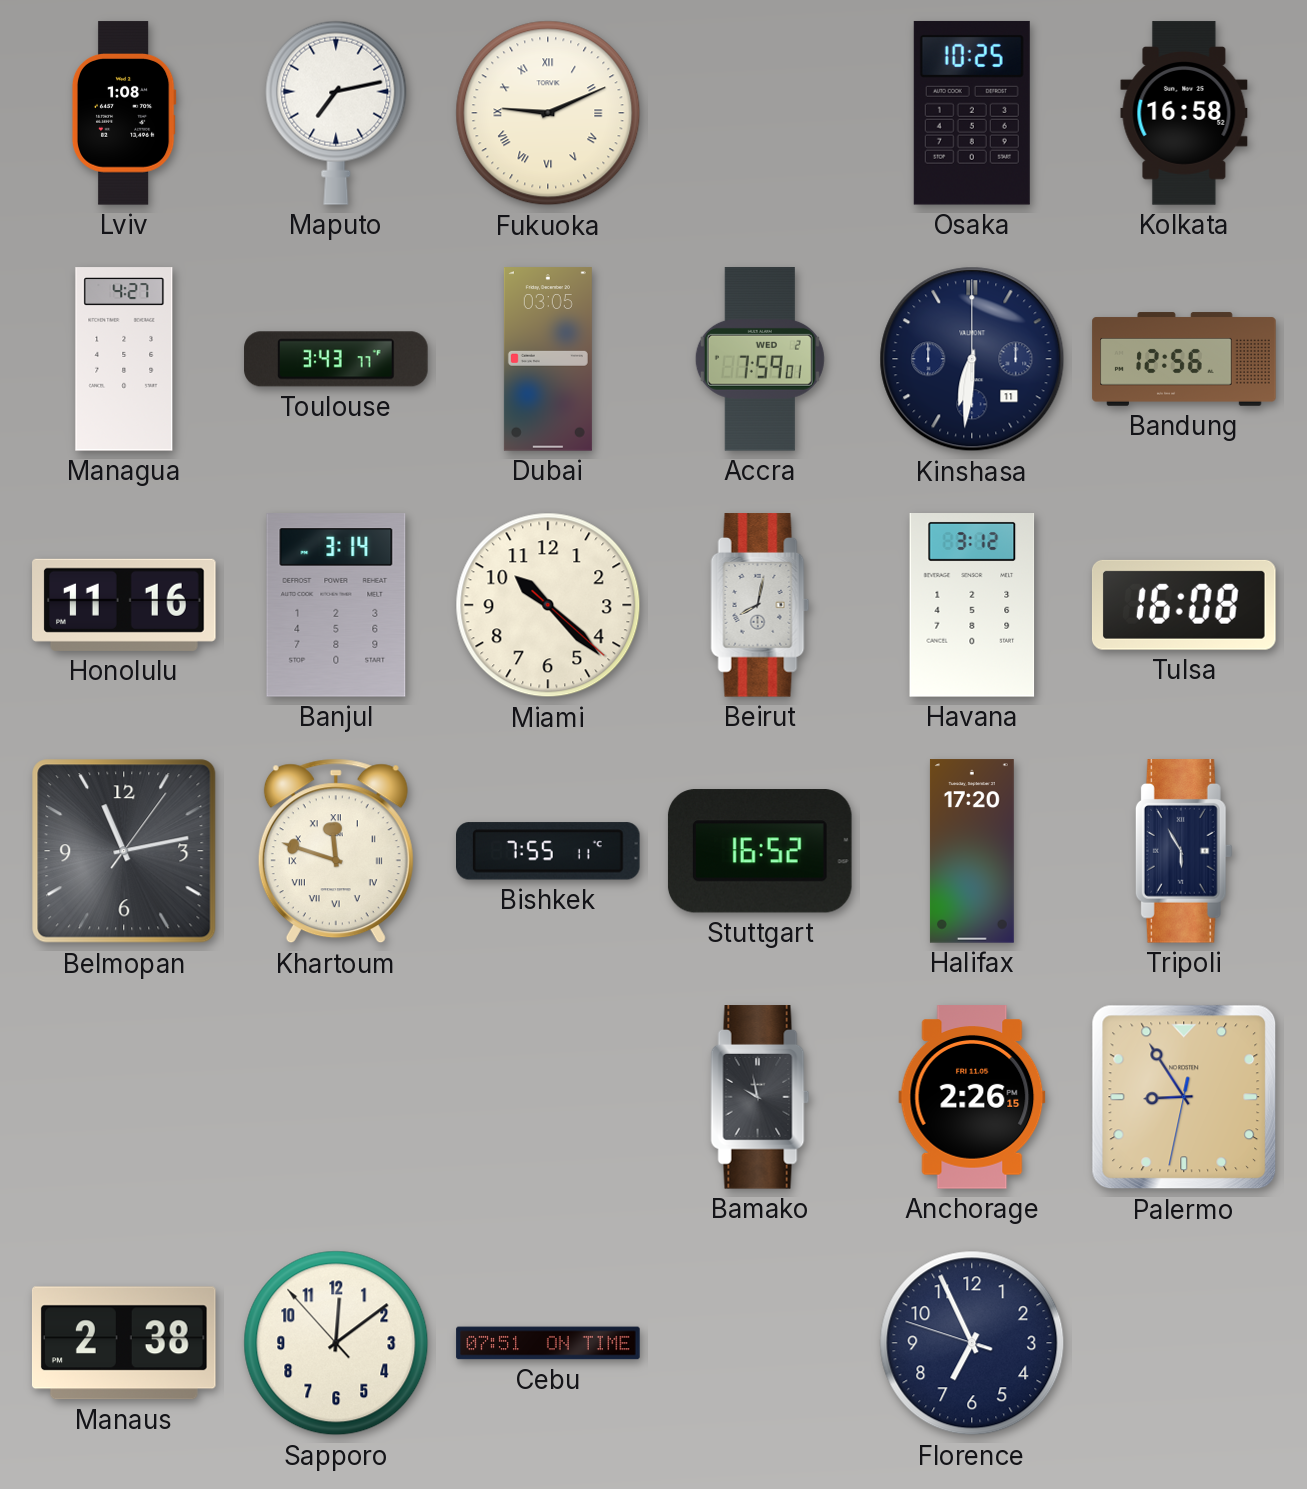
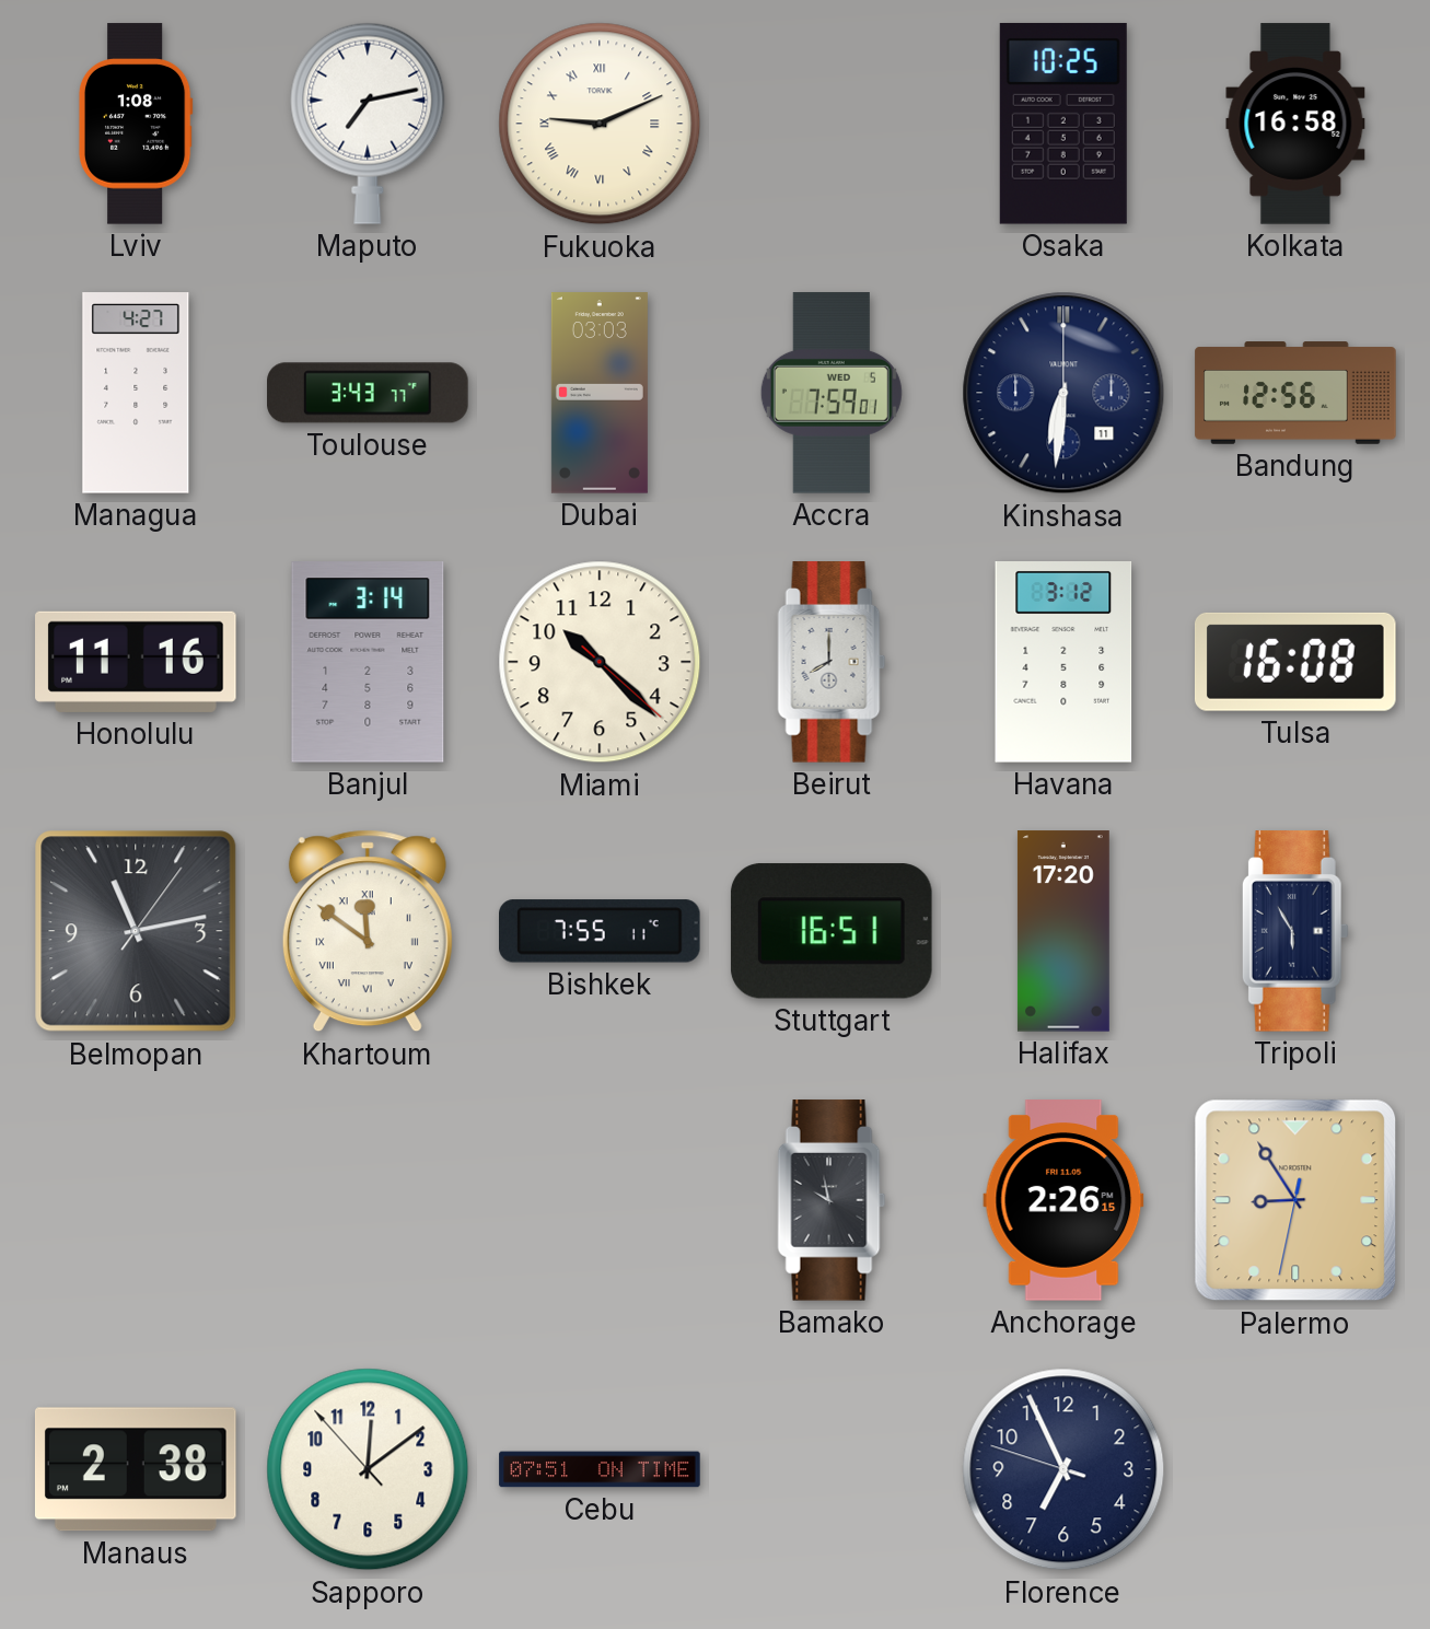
Dubai: 03:05 -> 03:03 (600, 393)
Accra date: WED 2 -> WED 5 (832, 393)
Beirut: 8:02 -> 8:00 (832, 662)
Khartoum: 11:48 -> 11:51 (368, 931)
Stuttgart: 16:52 -> 16:51 (832, 931)
